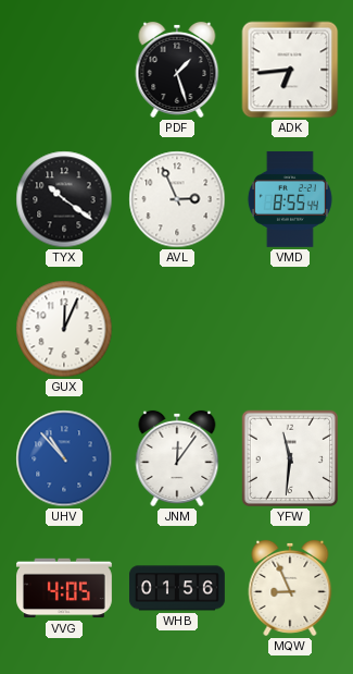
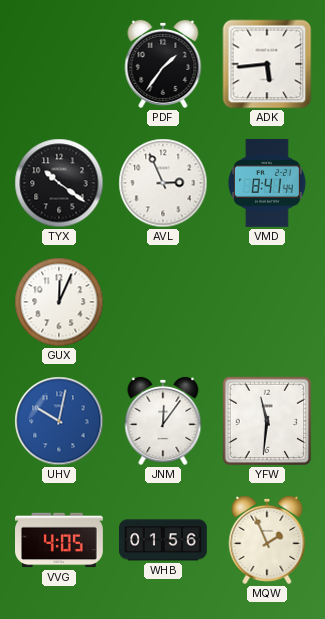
PDF: 1:27 -> 1:36 (163, 64)
ADK: 6:44 -> 5:44 (267, 64)
VMD: 8:55 -> 8:41 (267, 183)
UHV: 10:53 -> 10:02 (59, 421)
MQW: 8:56 -> 1:56 (267, 540)
